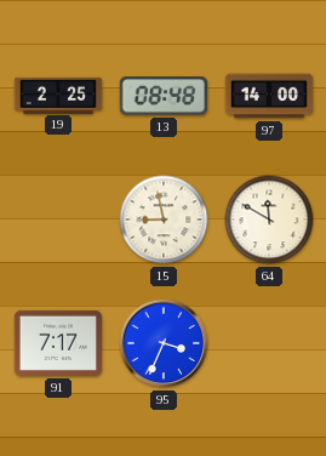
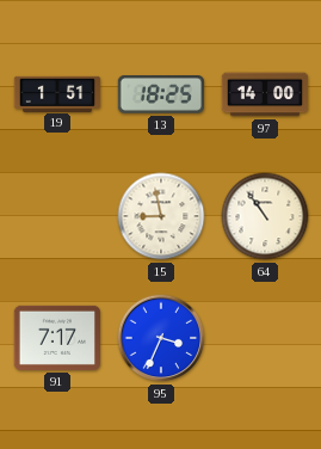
19: 2:25 -> 1:51 (57, 93)
13: 08:48 -> 18:25 (160, 94)
64: 11:50 -> 10:54 (265, 216)
